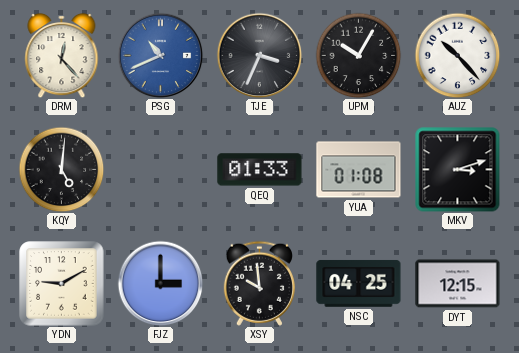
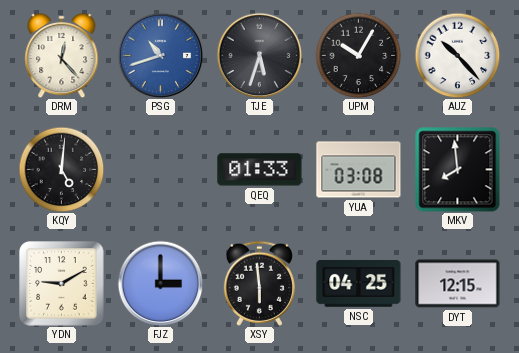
PSG: 10:41 -> 10:42 (160, 55)
TJE: 3:34 -> 5:33 (259, 55)
YUA: 01:08 -> 03:08 (359, 170)
MKV: 3:12 -> 7:59 (458, 170)
XSY: 9:59 -> 5:59 (259, 283)
